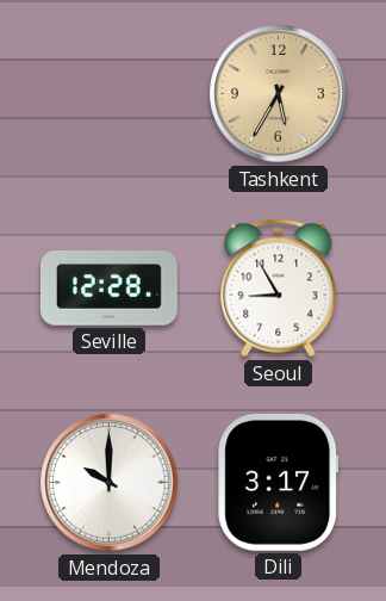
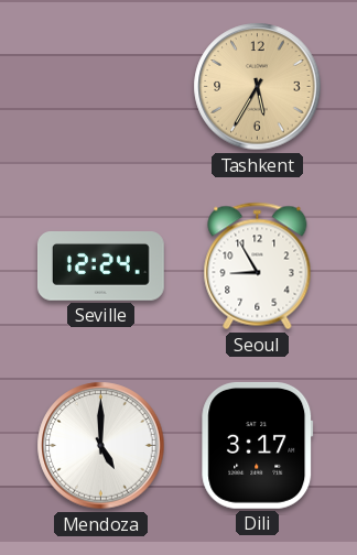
Seville: 12:28 -> 12:24 (100, 266)
Mendoza: 10:00 -> 5:00 (101, 446)
